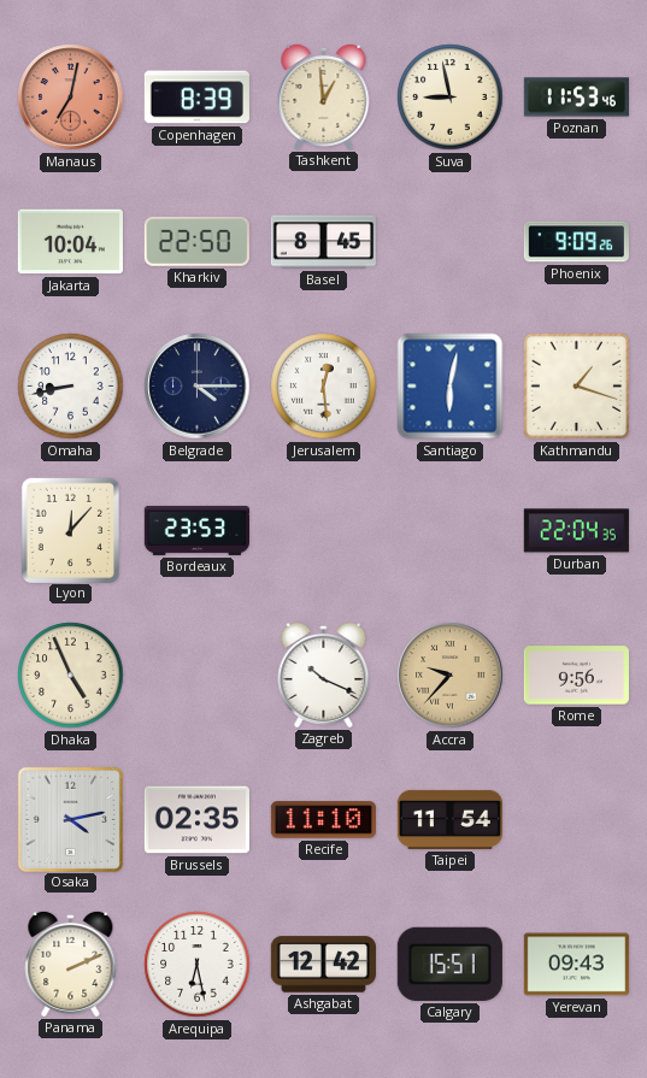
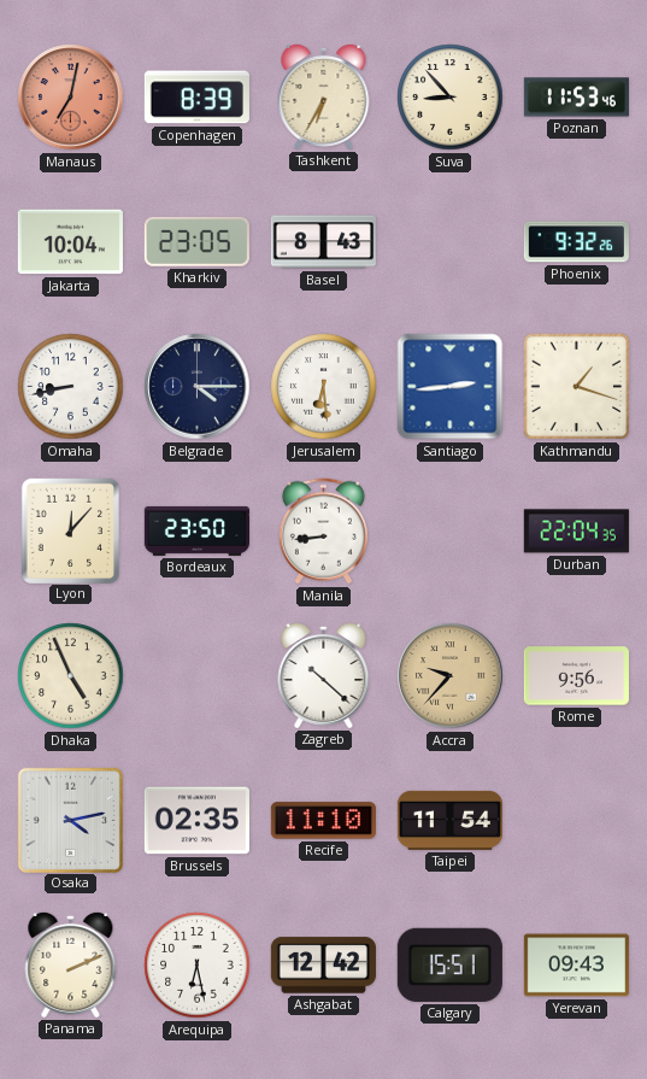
Tashkent: 12:59 -> 6:35 (324, 96)
Suva: 8:58 -> 8:53 (451, 98)
Kharkiv: 22:50 -> 23:05 (196, 241)
Basel: 8:45 -> 8:43 (323, 242)
Phoenix: 9:09 -> 9:32 (576, 242)
Jerusalem: 12:29 -> 6:29 (324, 387)
Santiago: 6:02 -> 2:44 (451, 387)
Bordeaux: 23:53 -> 23:50 (196, 530)
Manila: none -> 8:44 (323, 532)
Zagreb: 10:19 -> 10:22 (324, 675)
